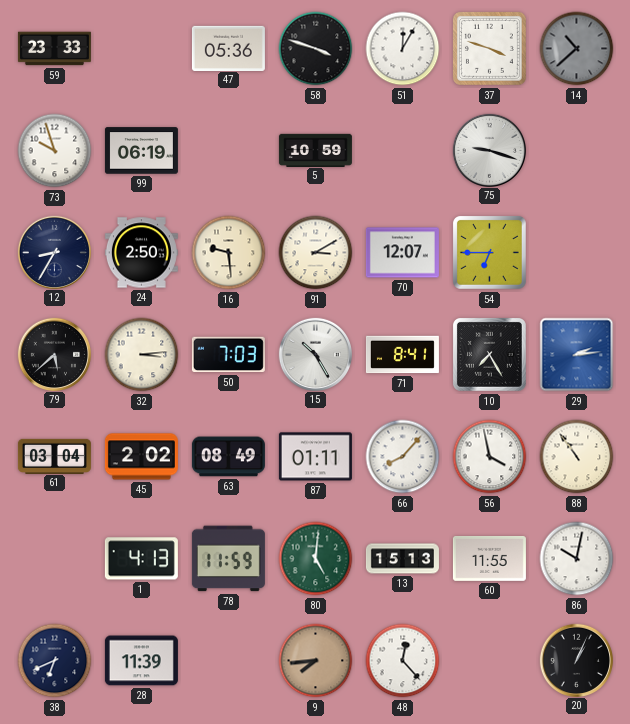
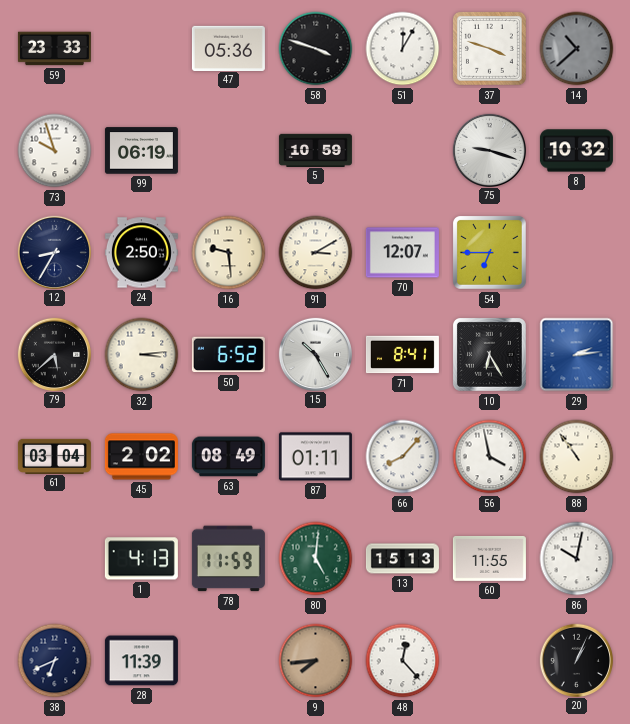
8: none -> 10:32 (576, 151)
50: 7:03 -> 6:52 (228, 355)
10: 7:25 -> 6:25 (489, 354)
